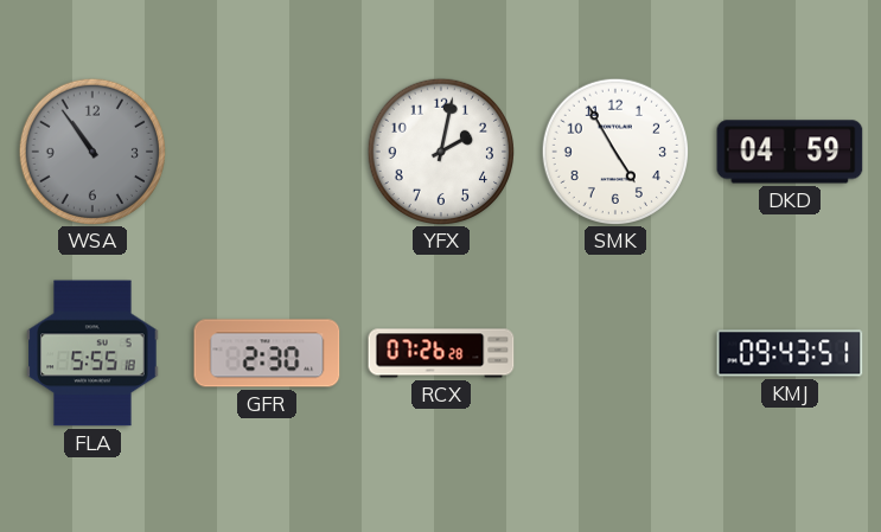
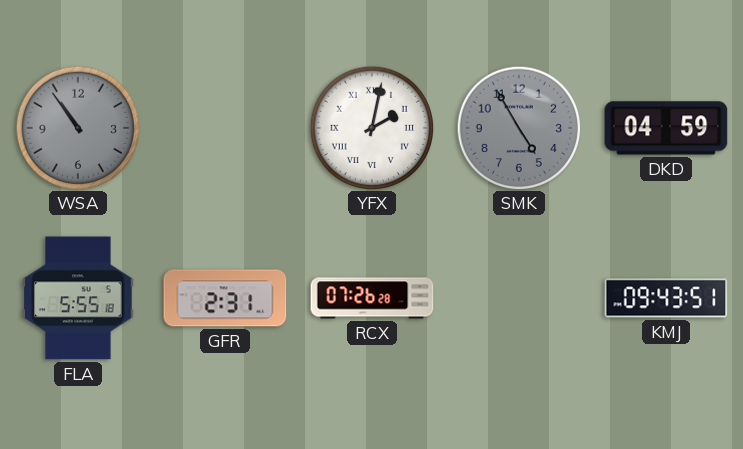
YFX numerals: Arabic -> Roman (371, 127)
SMK dial: white -> grey (518, 127)
GFR: 2:30 -> 2:31 (225, 298)
